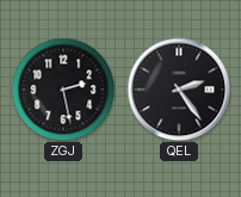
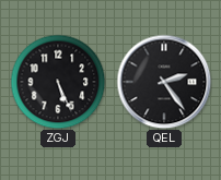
ZGJ: 2:28 -> 5:26 (58, 82)
